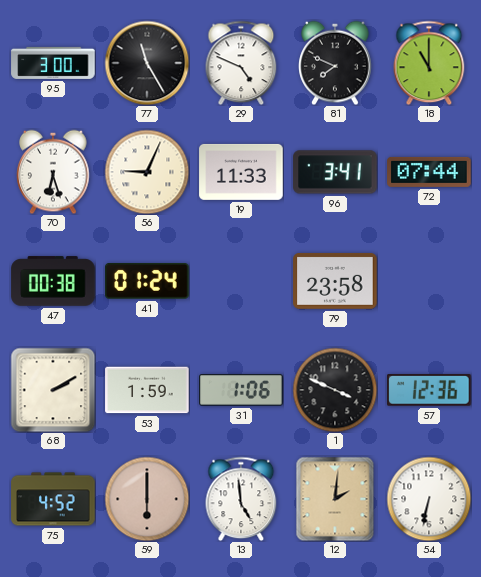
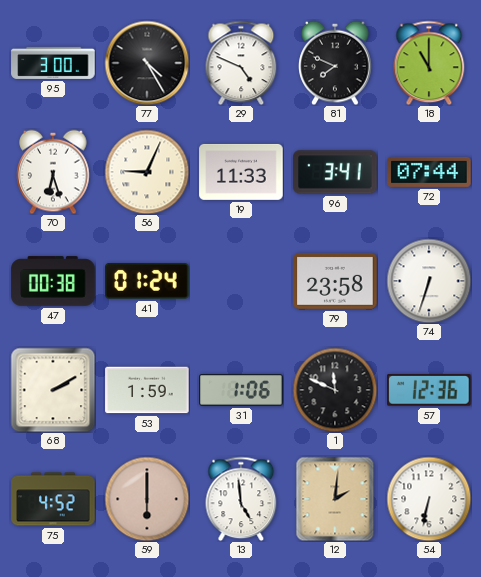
77: 11:25 -> 4:25 (147, 63)
74: none -> 6:33 (429, 281)
1: 3:49 -> 11:49 (335, 390)
